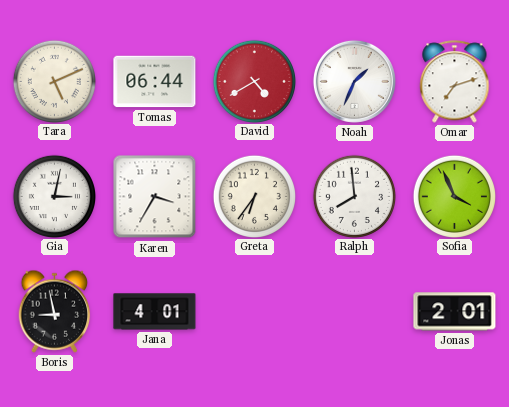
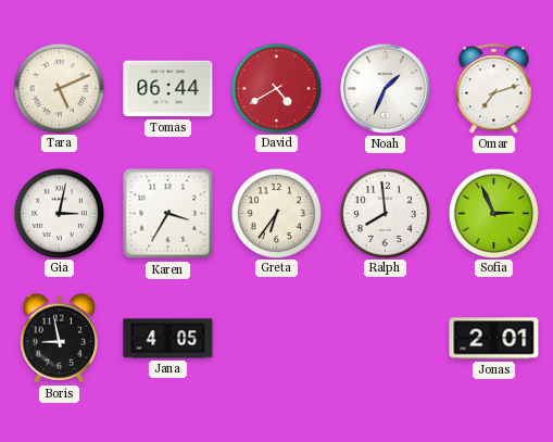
Sofia: 3:56 -> 2:56 (493, 213)
Jana: 4:01 -> 4:05 (168, 339)
